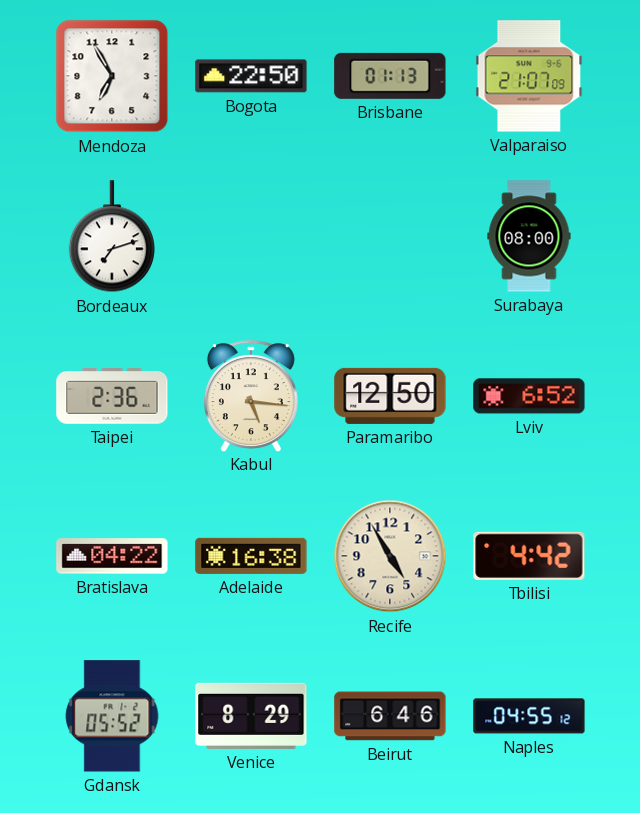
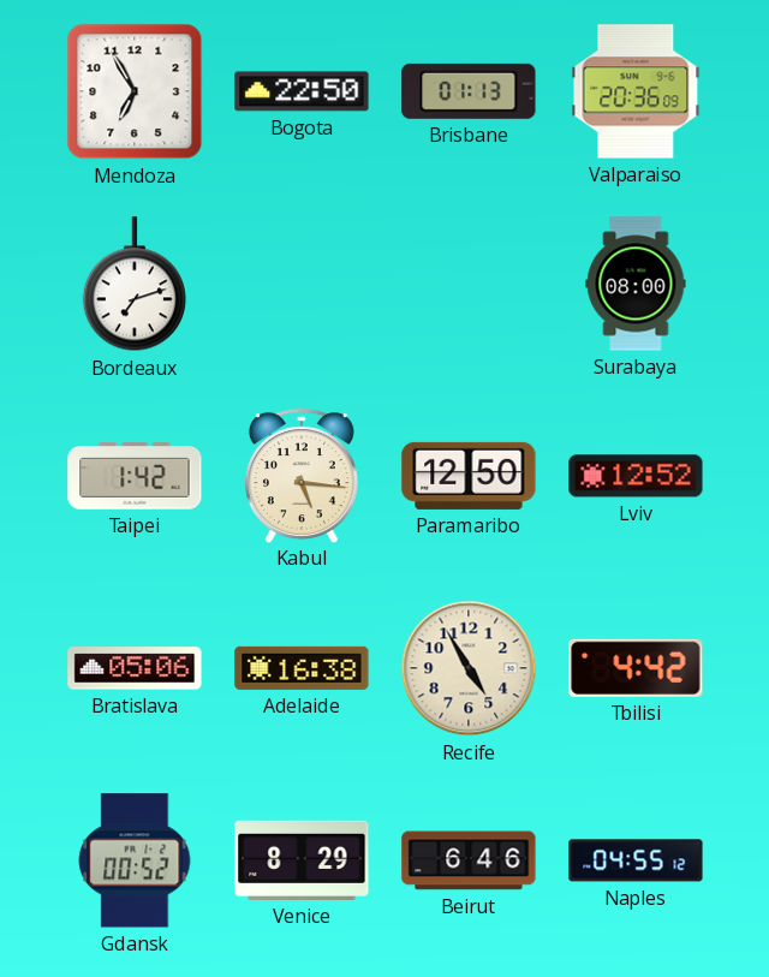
Valparaiso: 21:07 -> 20:36 (636, 91)
Taipei: 2:36 -> 1:42 (135, 477)
Lviv: 6:52 -> 12:52 (636, 476)
Bratislava: 04:22 -> 05:06 (135, 668)
Gdansk: 05:52 -> 00:52 (135, 860)
